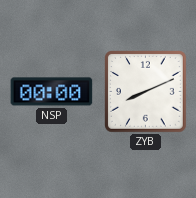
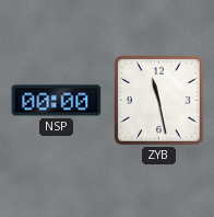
ZYB: 8:11 -> 11:28 (159, 101)
